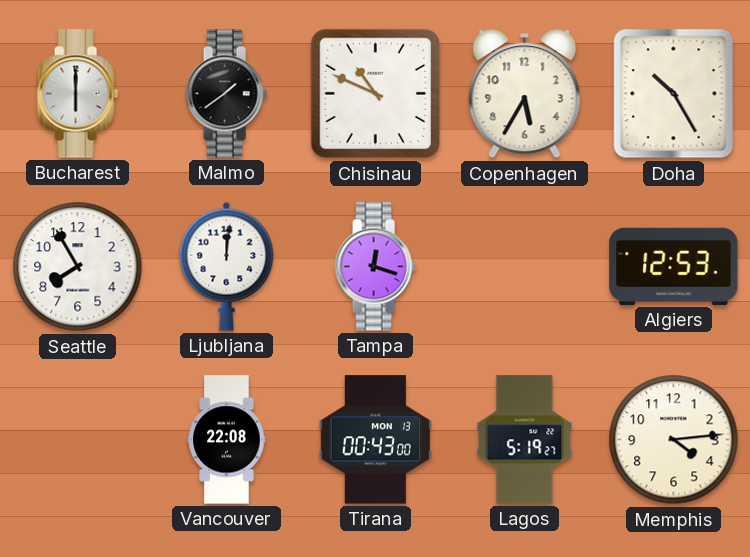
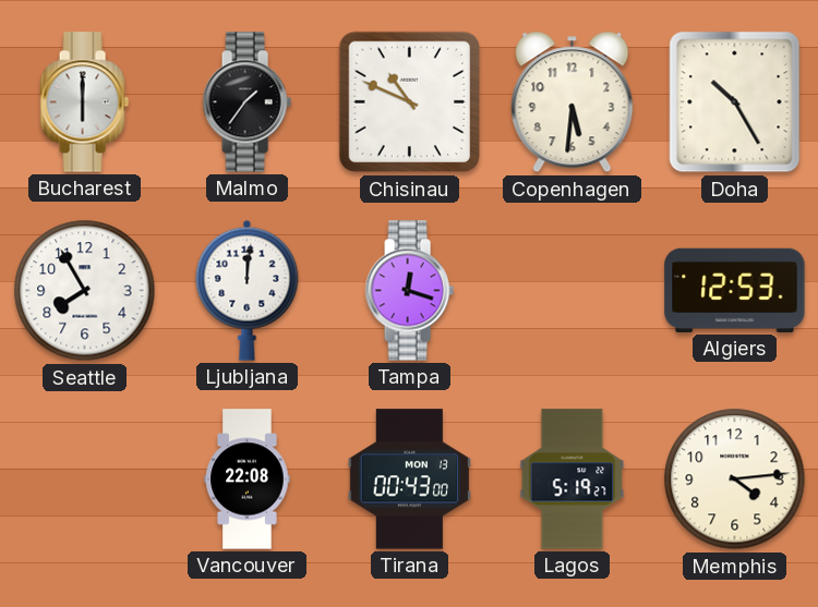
Malmo: 1:39 -> 1:36 (246, 102)
Copenhagen: 5:35 -> 5:31 (573, 102)
